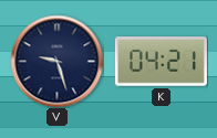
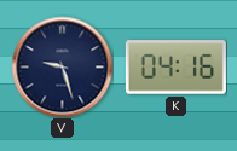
K: 04:21 -> 04:16 (175, 68)
